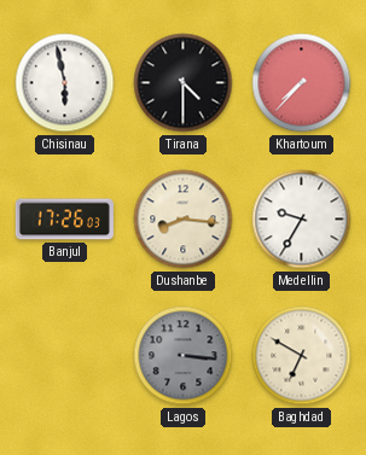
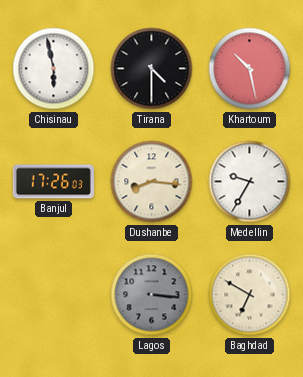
Khartoum: 7:37 -> 10:28 (250, 69)
